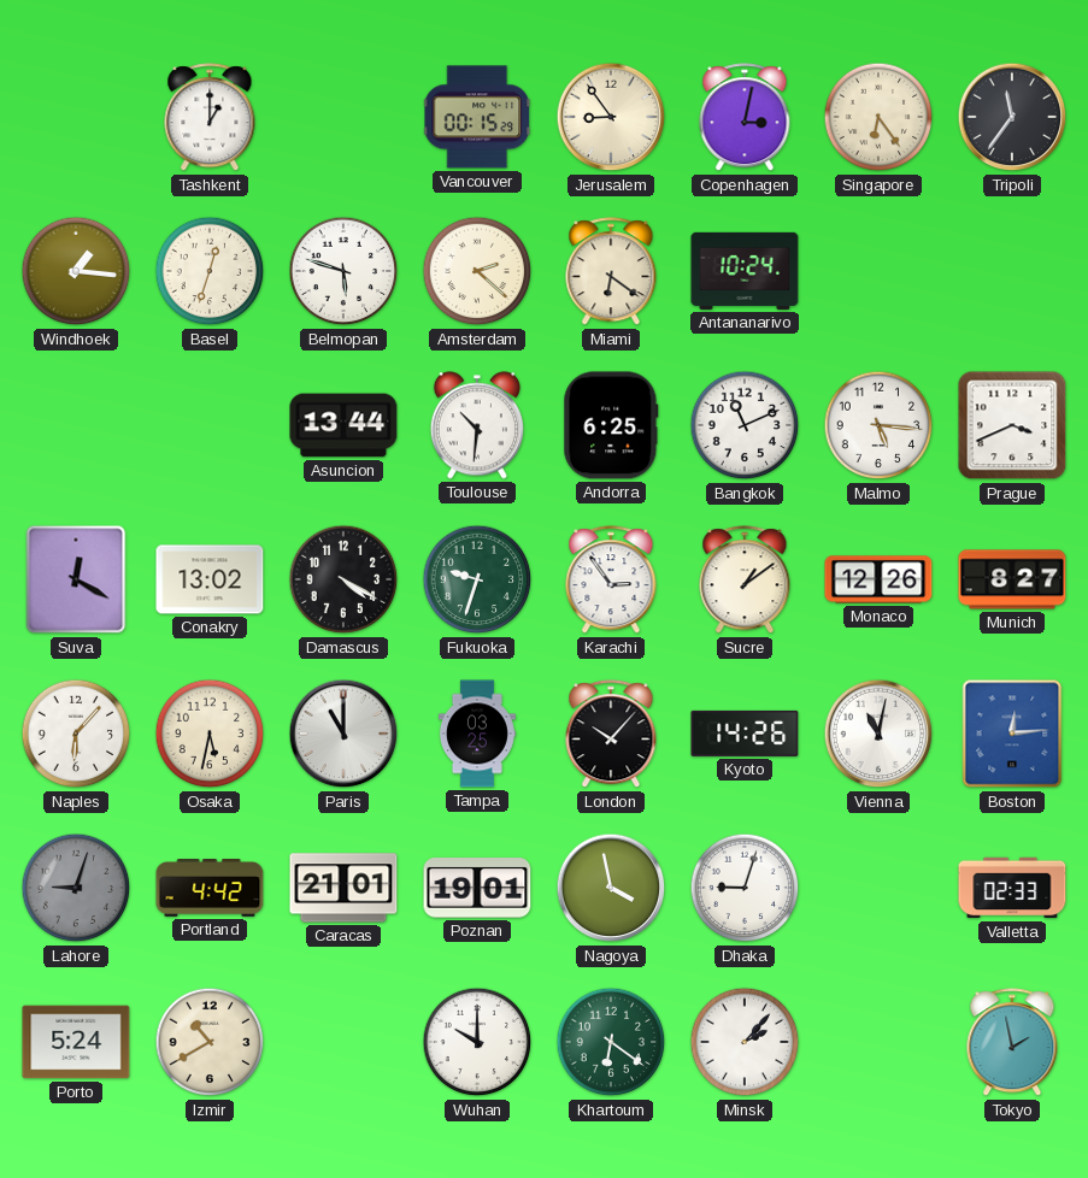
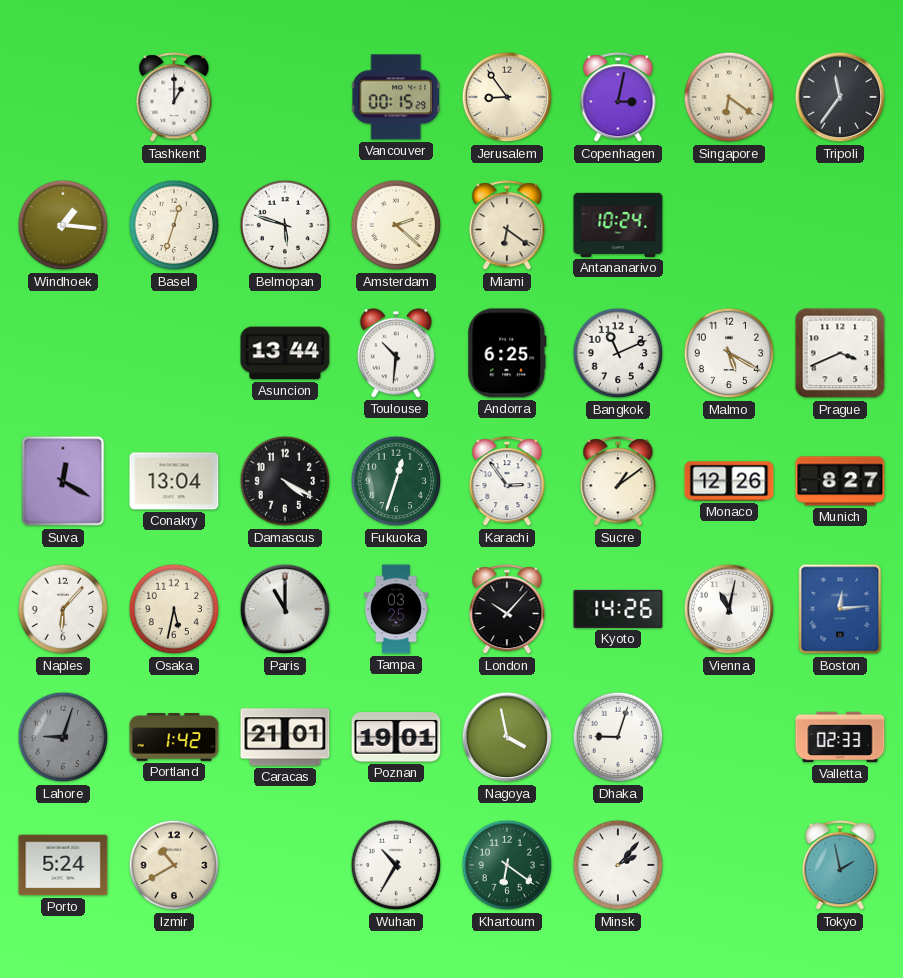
Singapore: 6:24 -> 6:21 (729, 97)
Malmo: 5:16 -> 5:20 (729, 353)
Conakry: 13:02 -> 13:04 (174, 481)
Fukuoka: 9:33 -> 12:33 (396, 481)
Portland: 4:42 -> 1:42 (174, 738)
Wuhan: 10:00 -> 10:35 (396, 865)
